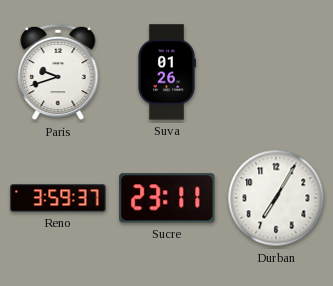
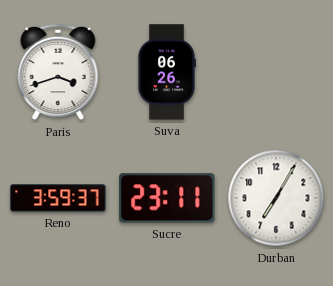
Paris: 9:42 -> 3:42 (58, 72)
Suva: 01:26 -> 06:26 (166, 72)
